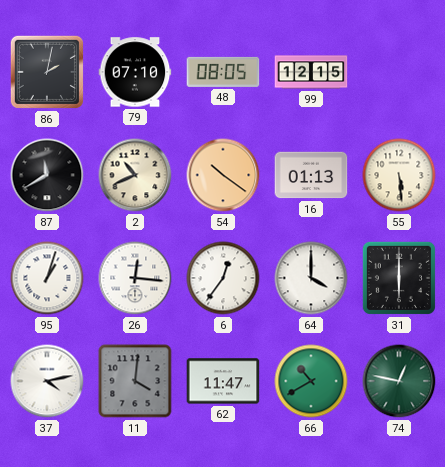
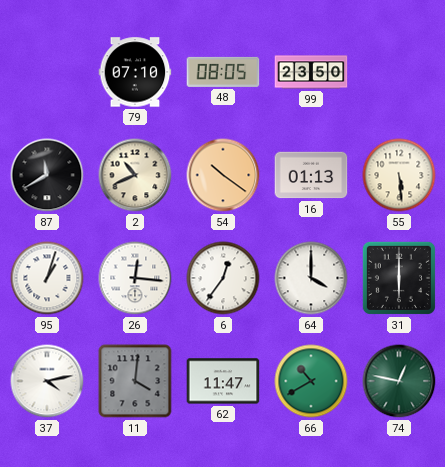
86: 2:02 -> none (47, 72)
99: 12:15 -> 23:50 (311, 72)
